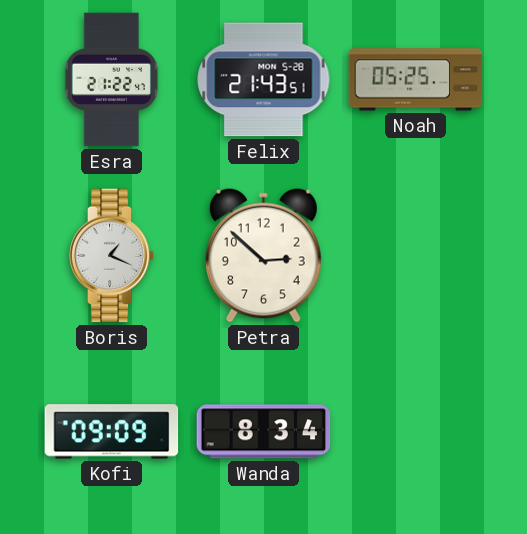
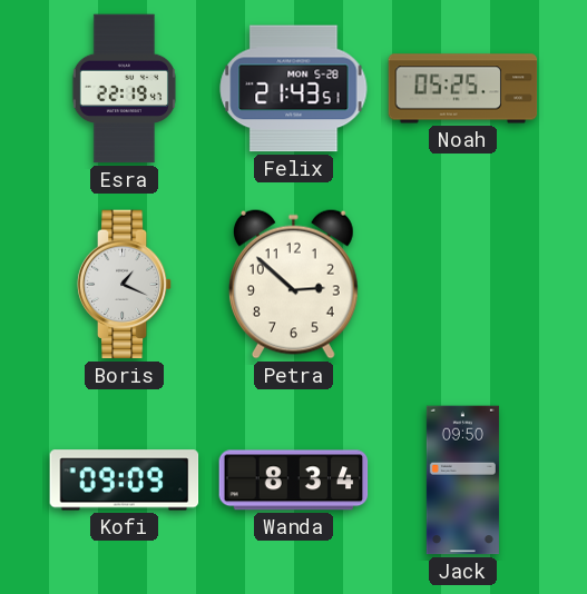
Esra: 21:22 -> 22:19 (124, 89)
Jack: none -> 09:50 (462, 481)
